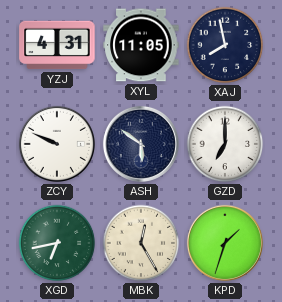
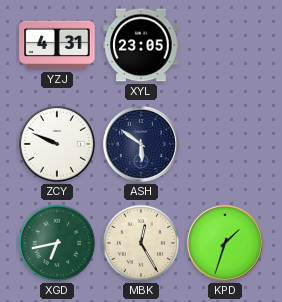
XYL: 11:05 -> 23:05 (141, 45)
XAJ: 7:58 -> none (225, 45)
GZD: 7:00 -> none (225, 144)
